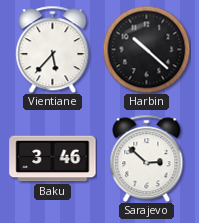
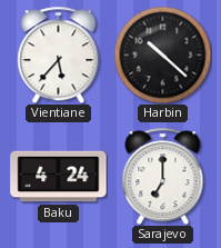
Baku: 3:46 -> 4:24 (59, 177)
Sarajevo: 2:52 -> 7:00 (163, 176)
